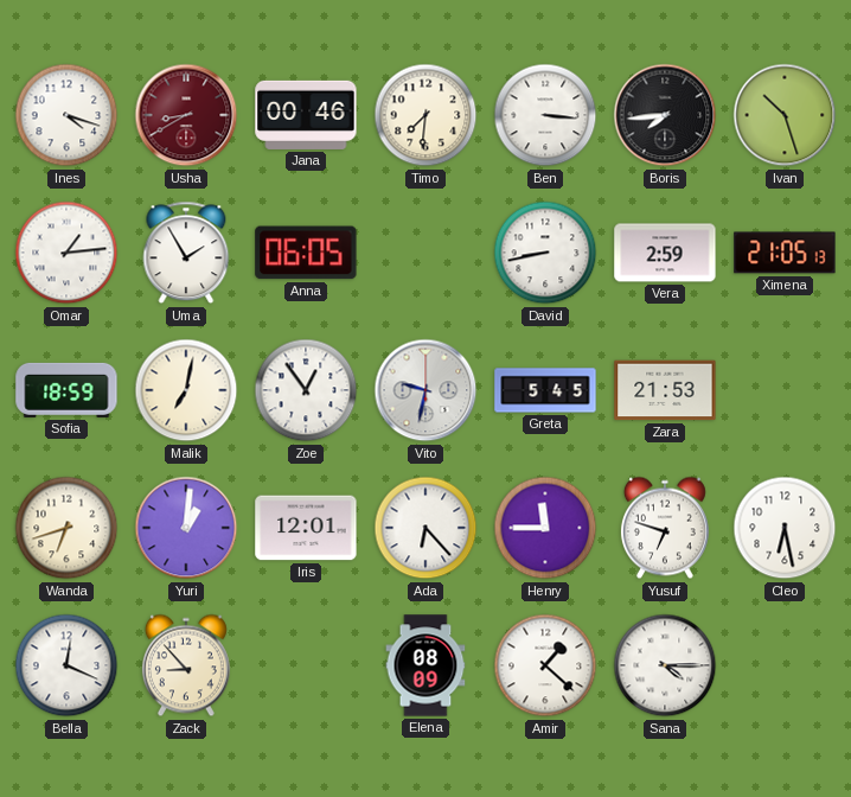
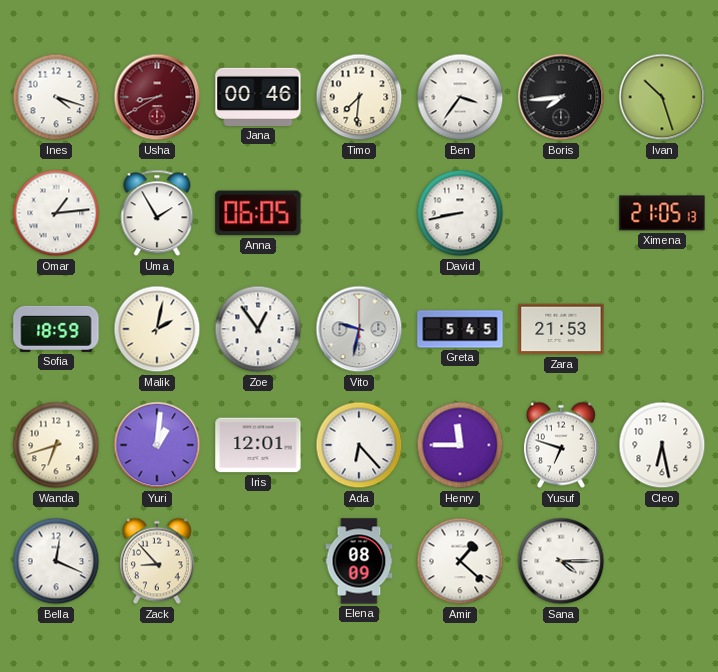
Ben: 3:16 -> 3:36 (460, 97)
Vera: 2:59 -> none (665, 253)
Malik: 7:02 -> 2:02 (157, 329)
